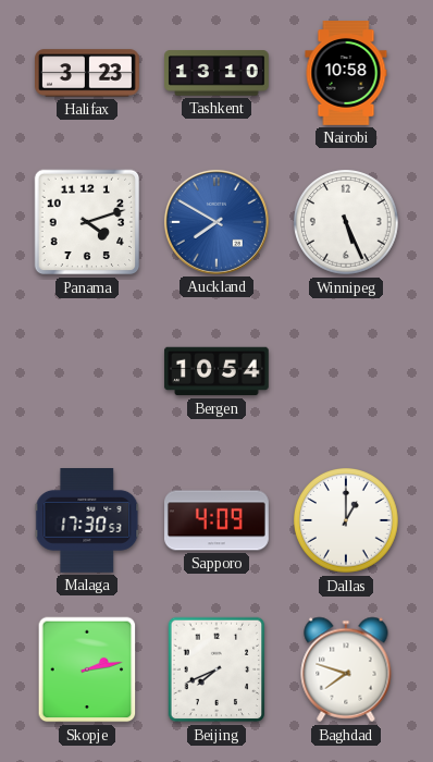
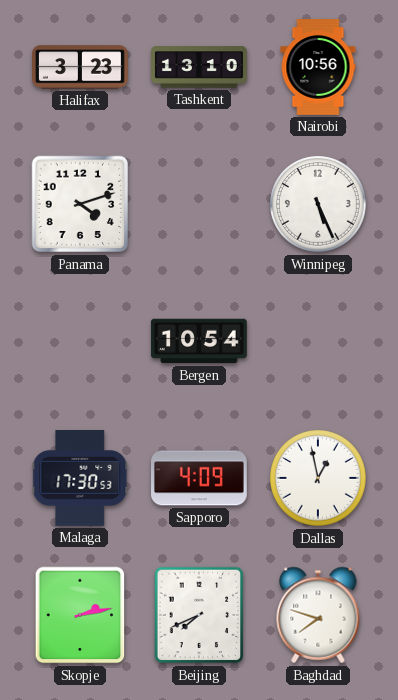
Nairobi: 10:58 -> 10:56 (318, 68)
Auckland: 7:50 -> none (216, 222)
Dallas: 1:00 -> 12:58 (319, 479)
